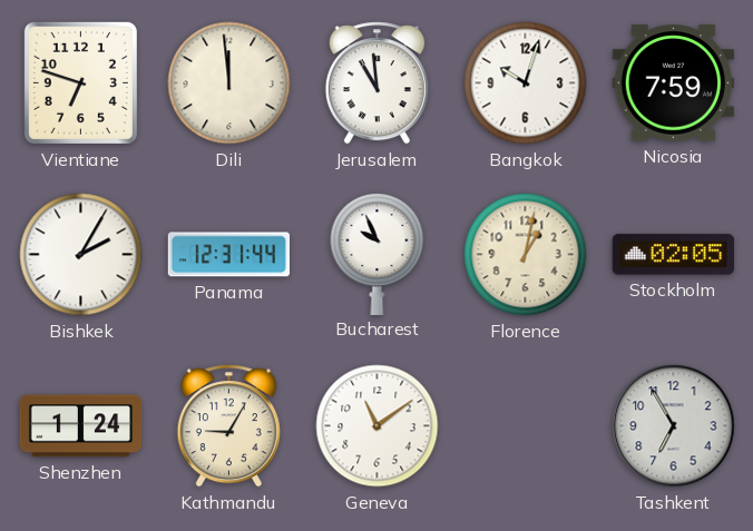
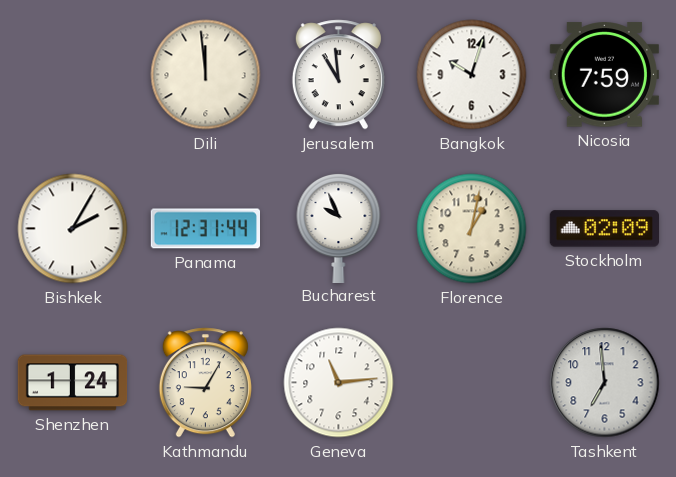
Vientiane: 6:48 -> none (80, 82)
Stockholm: 02:05 -> 02:09 (604, 229)
Geneva: 11:09 -> 11:14 (339, 383)
Tashkent: 6:55 -> 6:59 (605, 383)
